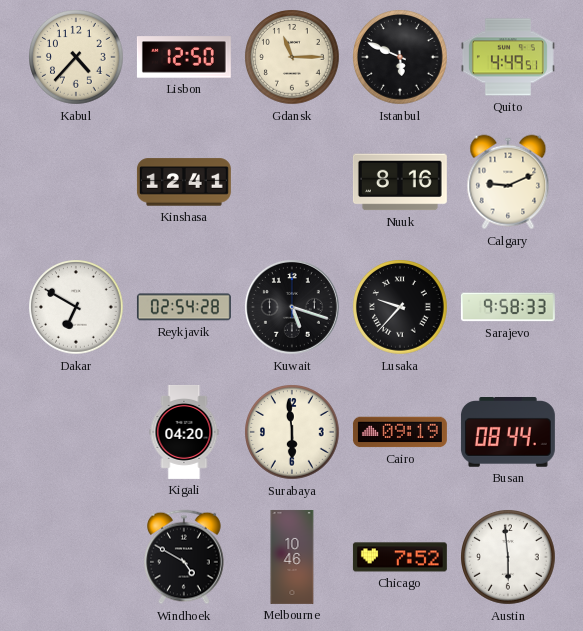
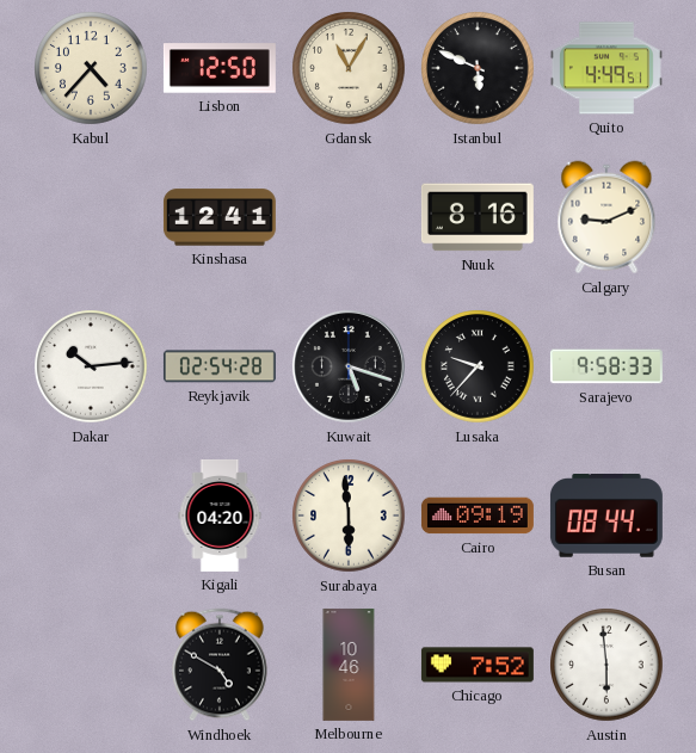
Gdansk: 11:15 -> 11:05 (349, 68)
Dakar: 6:50 -> 10:14 (91, 366)
